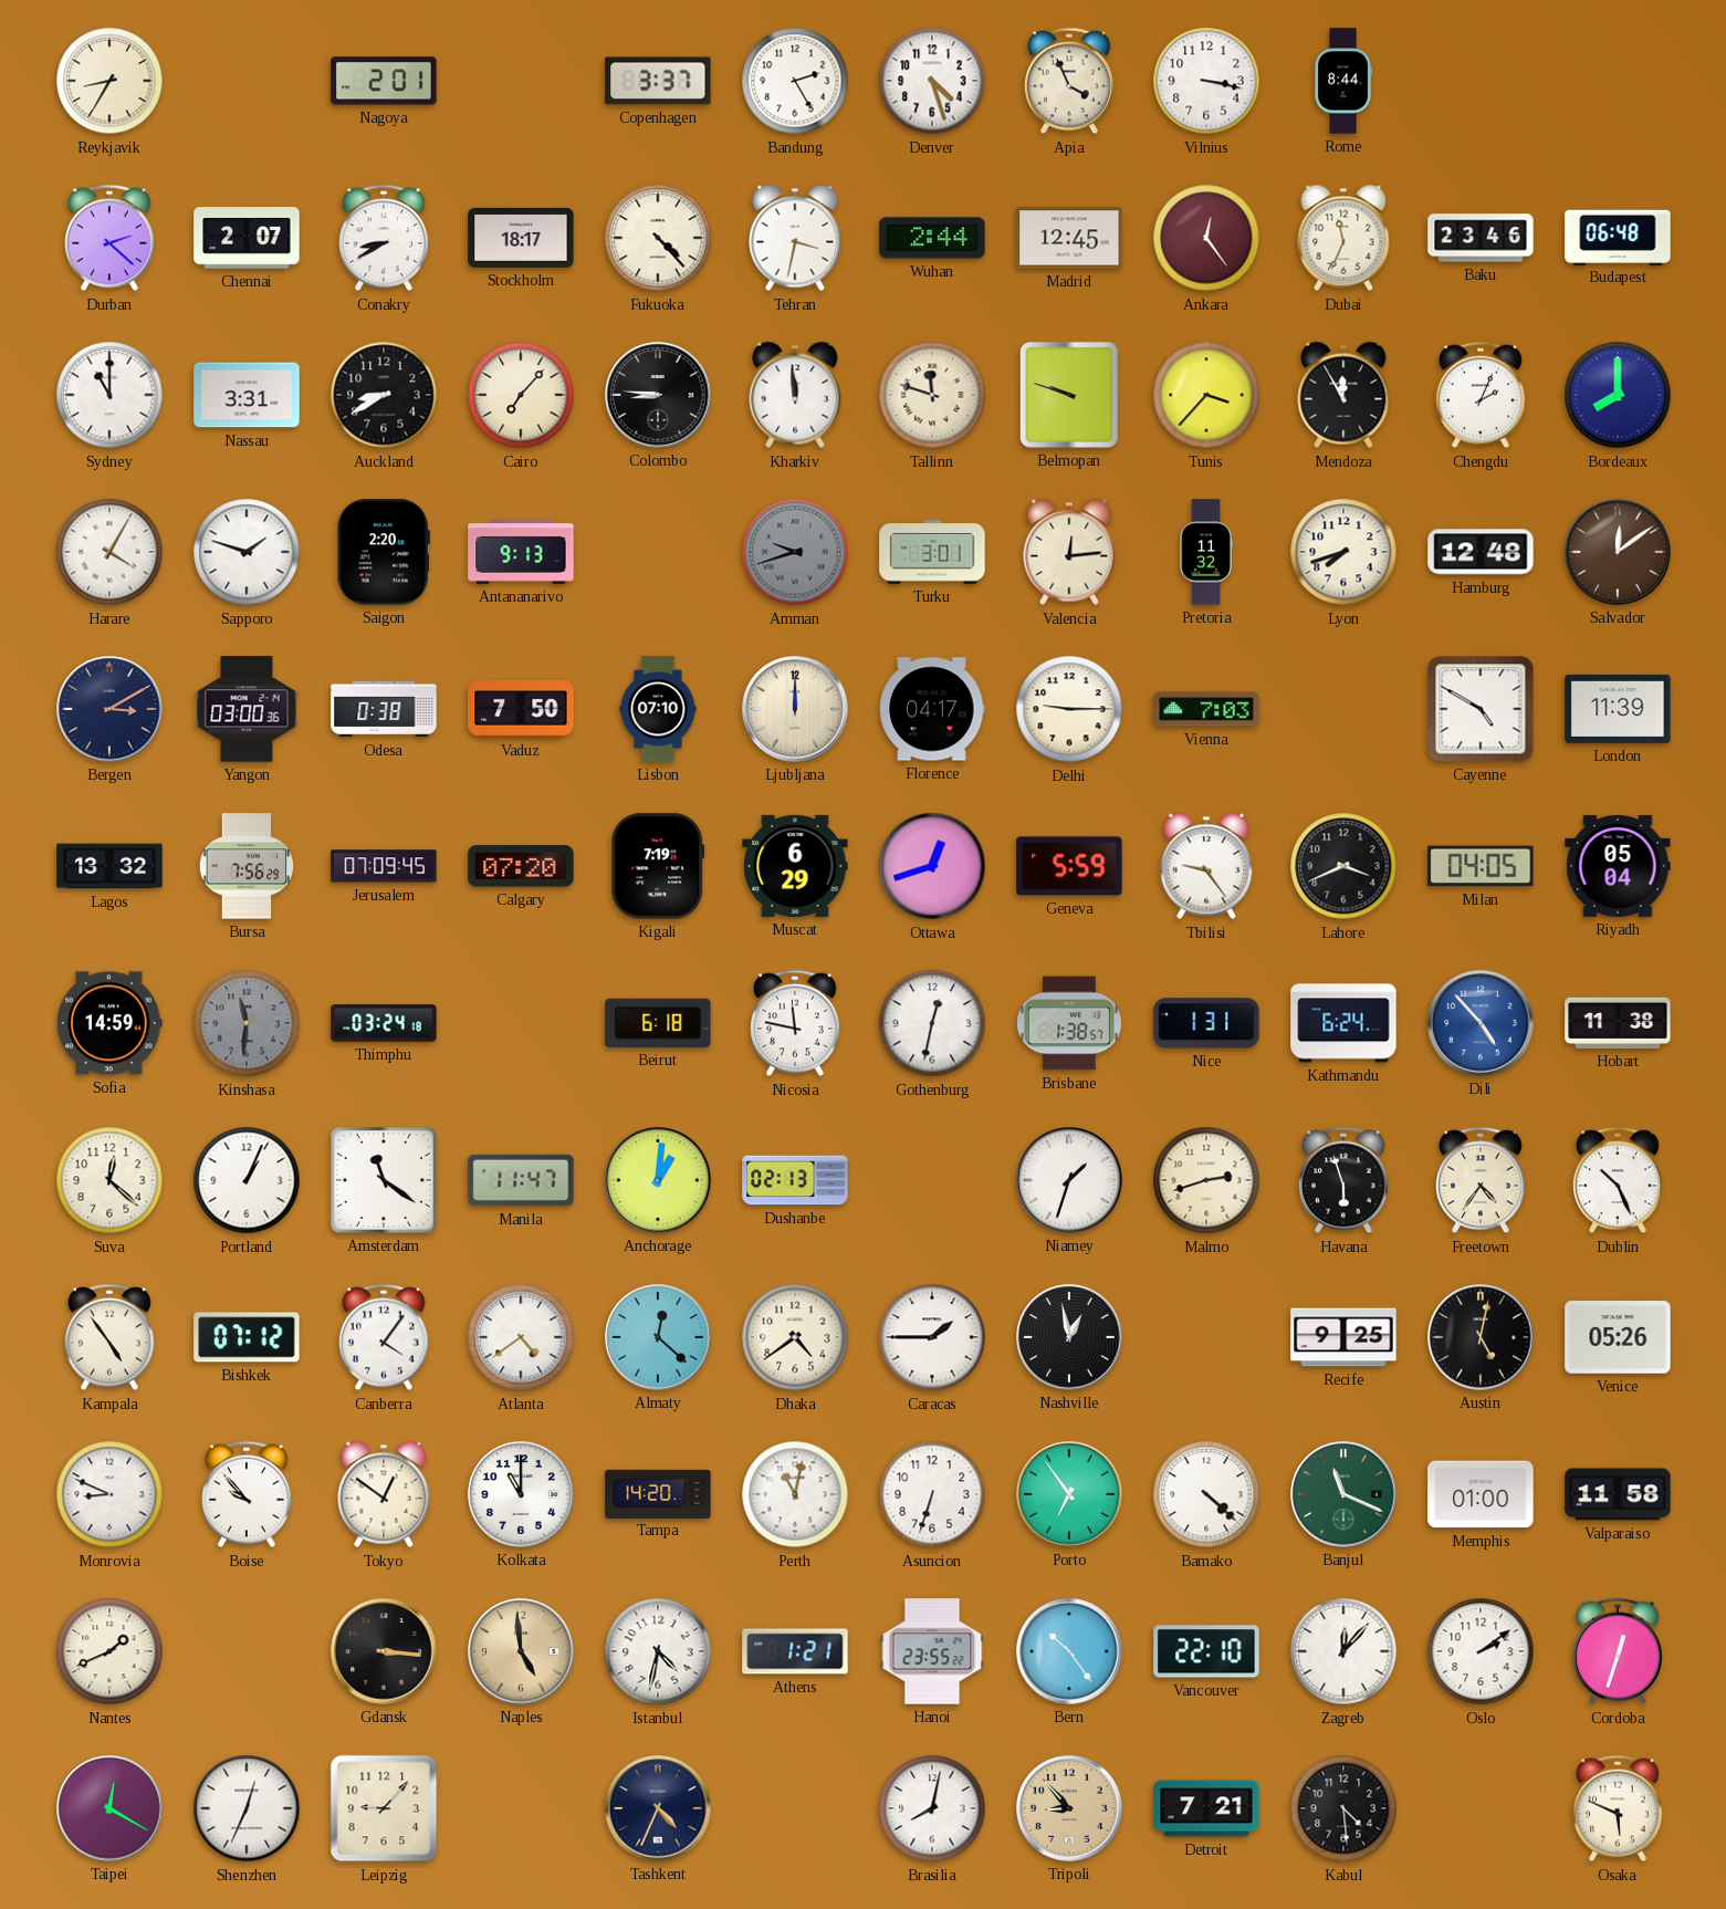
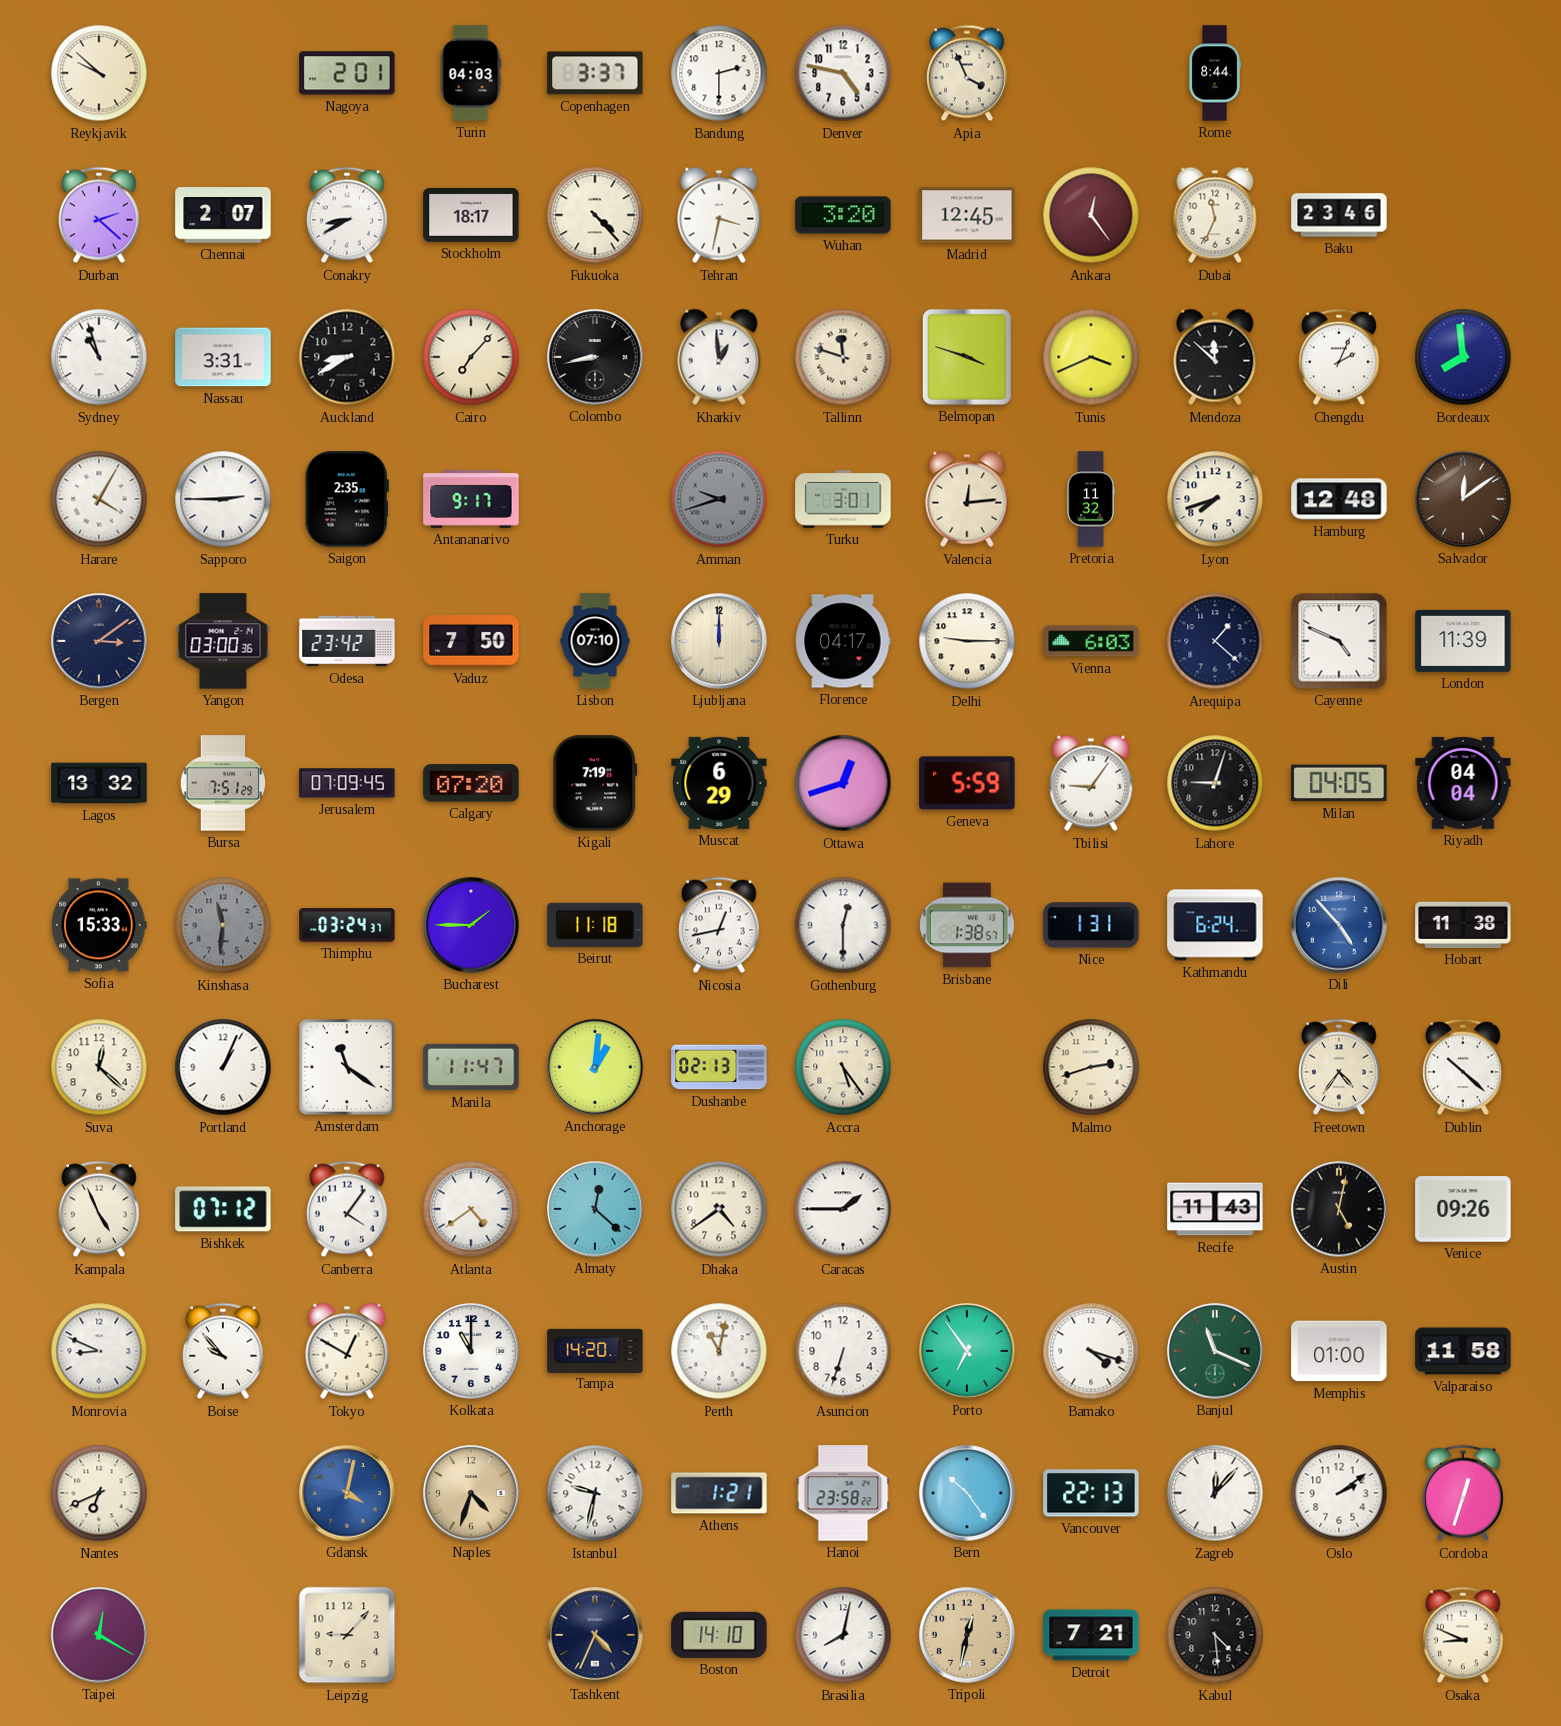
Reykjavik: 8:35 -> 9:52 (99, 73)
Turin: none -> 04:03 (471, 73)
Bandung: 2:25 -> 2:30 (719, 73)
Denver: 4:27 -> 4:47 (843, 73)
Vilnius: 3:17 -> none (1206, 81)
Wuhan: 2:44 -> 3:20 (843, 215)
Budapest: 06:48 -> none (1618, 237)
Sydney: 11:00 -> 10:57 (99, 357)
Colombo: 8:46 -> 8:43 (595, 357)
Kharkiv: 11:59 -> 12:59 (719, 357)
Belmopan: 9:48 -> 3:48 (967, 357)
Tunis: 3:37 -> 3:41 (1091, 357)
Mendoza: 11:55 -> 11:52 (1215, 357)
Bordeaux: 8:00 -> 7:59 (1463, 357)
Sapporo: 1:48 -> 2:45 (223, 499)
Saigon: 2:20 -> 2:35 (347, 499)
Antananarivo: 9:13 -> 9:17 (471, 500)
Bergen: 3:10 -> 3:09 (99, 641)
Odesa: 0:38 -> 23:42 (347, 641)
Vienna: 7:03 -> 6:03 (1091, 641)
Arequipa: none -> 1:22 (1215, 641)
Cayenne: 4:50 -> 4:49 (1339, 641)
Bursa: 7:56 -> 7:51 (223, 783)
Tbilisi: 9:24 -> 9:06 (1091, 783)
Lahore: 3:41 -> 9:03 (1215, 783)
Riyadh: 05:04 -> 04:04 (1463, 783)
Sofia: 14:59 -> 15:33 (99, 925)
Thimphu: 03:24:18 -> 03:24:37 (347, 925)
Bucharest: none -> 1:45 (471, 925)
Beirut: 6:18 -> 11:18 (595, 925)
Nicosia: 11:47 -> 12:43 (720, 925)
Gothenburg: 12:32 -> 12:30 (843, 925)
Accra: none -> 5:24 (843, 1067)
Niamey: 1:33 -> none (1069, 1180)
Havana: 5:57 -> none (1345, 1180)
Dublin: 10:26 -> 10:22 (1464, 1067)
Kampala: 4:54 -> 4:56 (100, 1209)
Nashville: 12:58 -> none (1069, 1337)
Recife: 9:25 -> 11:43 (1215, 1209)
Venice: 05:26 -> 09:26 (1463, 1209)
Tokyo: 12:51 -> 12:50 (347, 1351)
Bamako: 4:22 -> 4:18 (1091, 1351)
Nantes: 1:41 -> 6:41 (99, 1493)
Gdansk: 3:16 -> 4:02 (347, 1493)
Gdansk dial: black -> blue (347, 1493)
Naples: 4:59 -> 4:33 (471, 1493)
Istanbul: 4:32 -> 9:32 (595, 1493)
Hanoi: 23:55 -> 23:58 (843, 1493)
Vancouver: 22:10 -> 22:13 (1091, 1493)
Shenzhen: 12:34 -> none (247, 1808)
Boston: none -> 14:10 (719, 1635)
Tripoli: 8:53 -> 12:32 (967, 1635)
Osaka: 5:49 -> 8:49 (1464, 1635)
